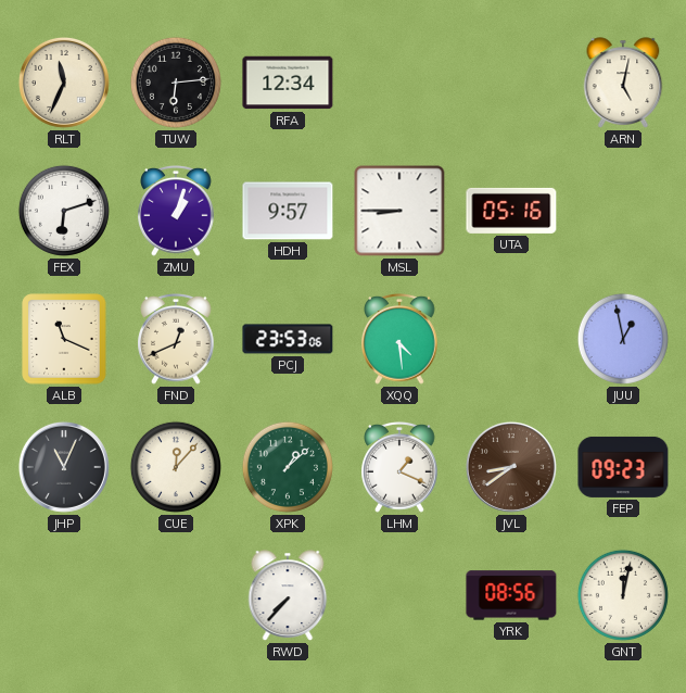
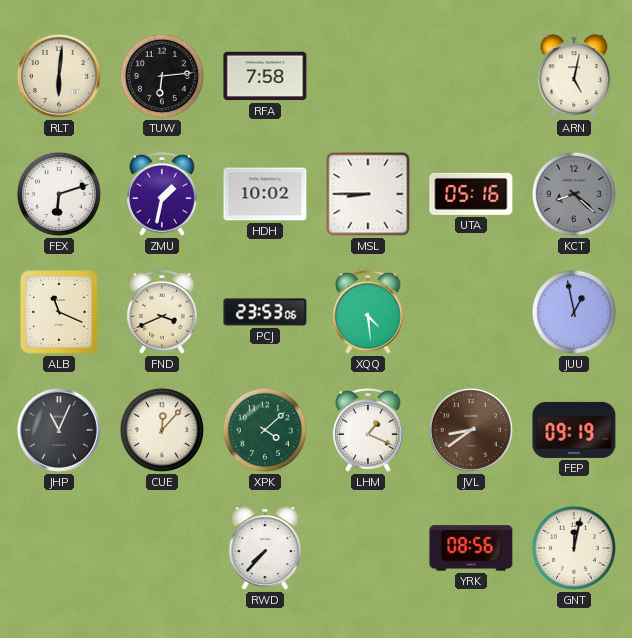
RLT: 11:34 -> 6:01 (59, 76)
RFA: 12:34 -> 7:58 (265, 76)
ZMU: 1:03 -> 1:32 (162, 195)
HDH: 9:57 -> 10:02 (265, 194)
KCT: none -> 8:22 (574, 194)
FND: 12:41 -> 3:41 (162, 313)
XPK: 1:08 -> 4:08 (265, 430)
FEP: 09:23 -> 09:19 (574, 430)
